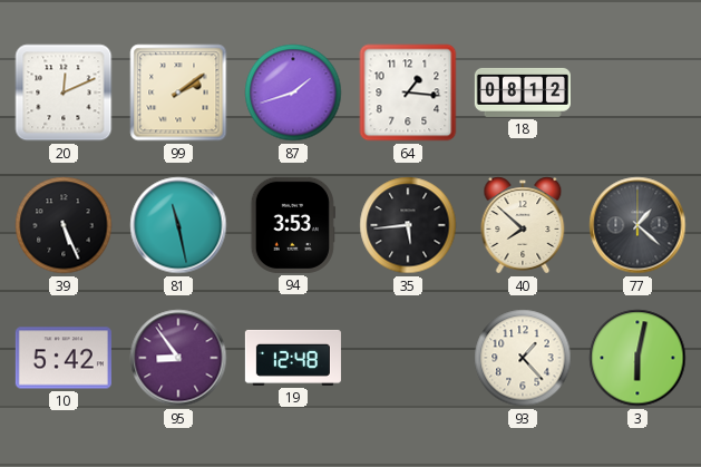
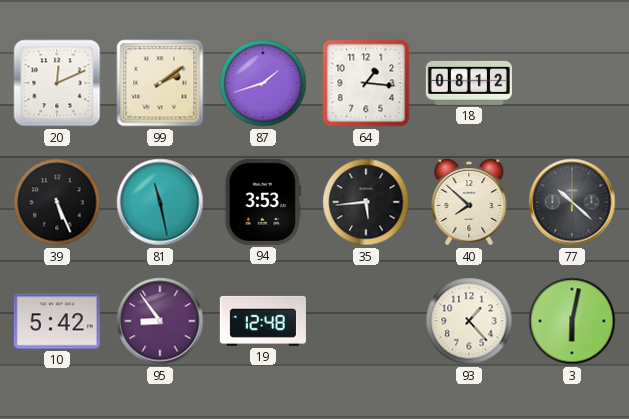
77: 1:22 -> 10:22 (572, 202)
